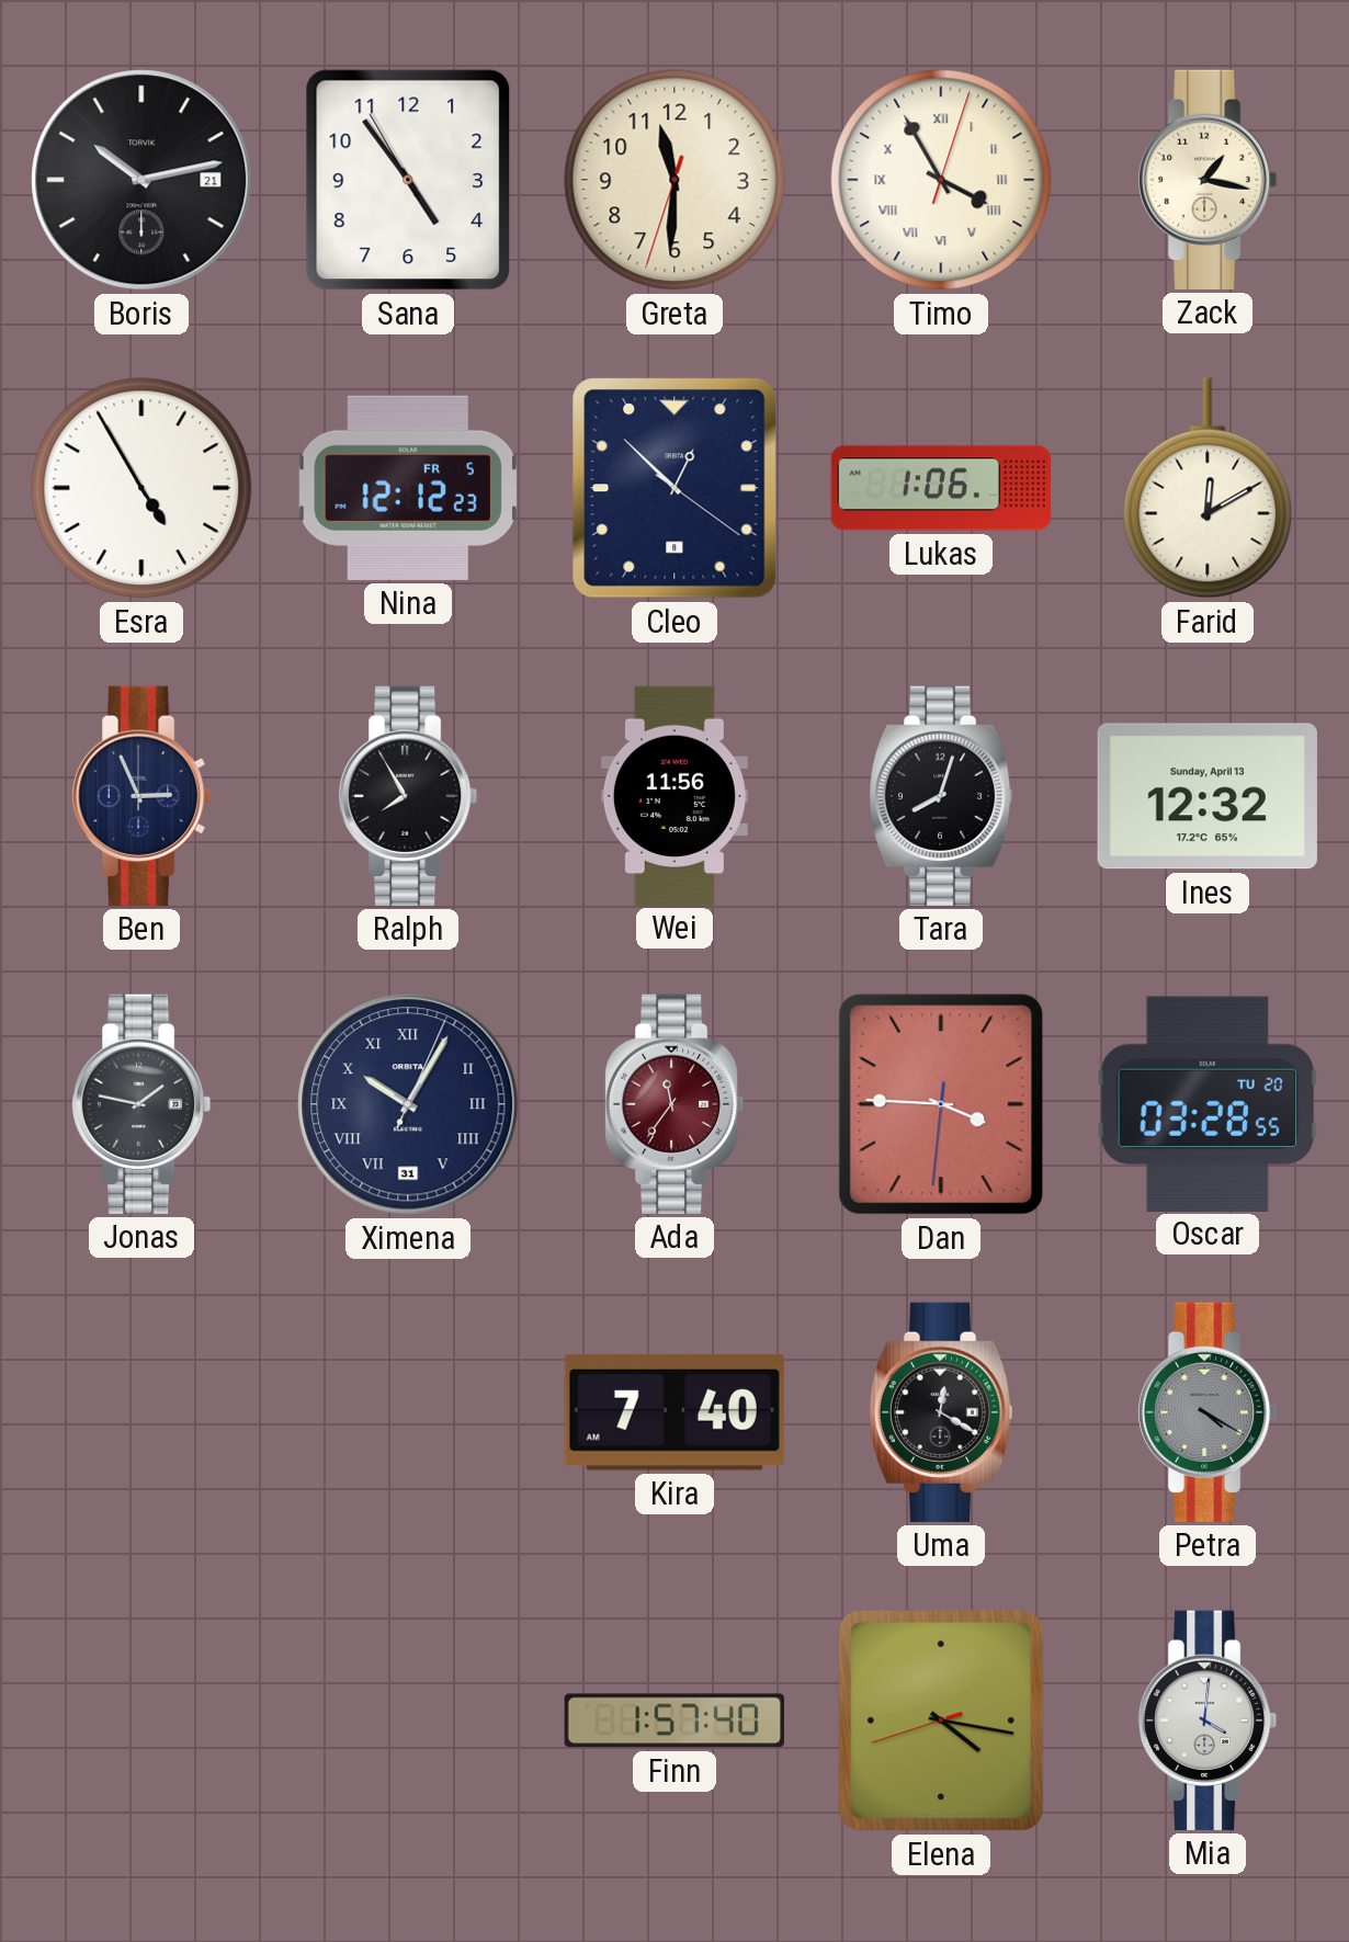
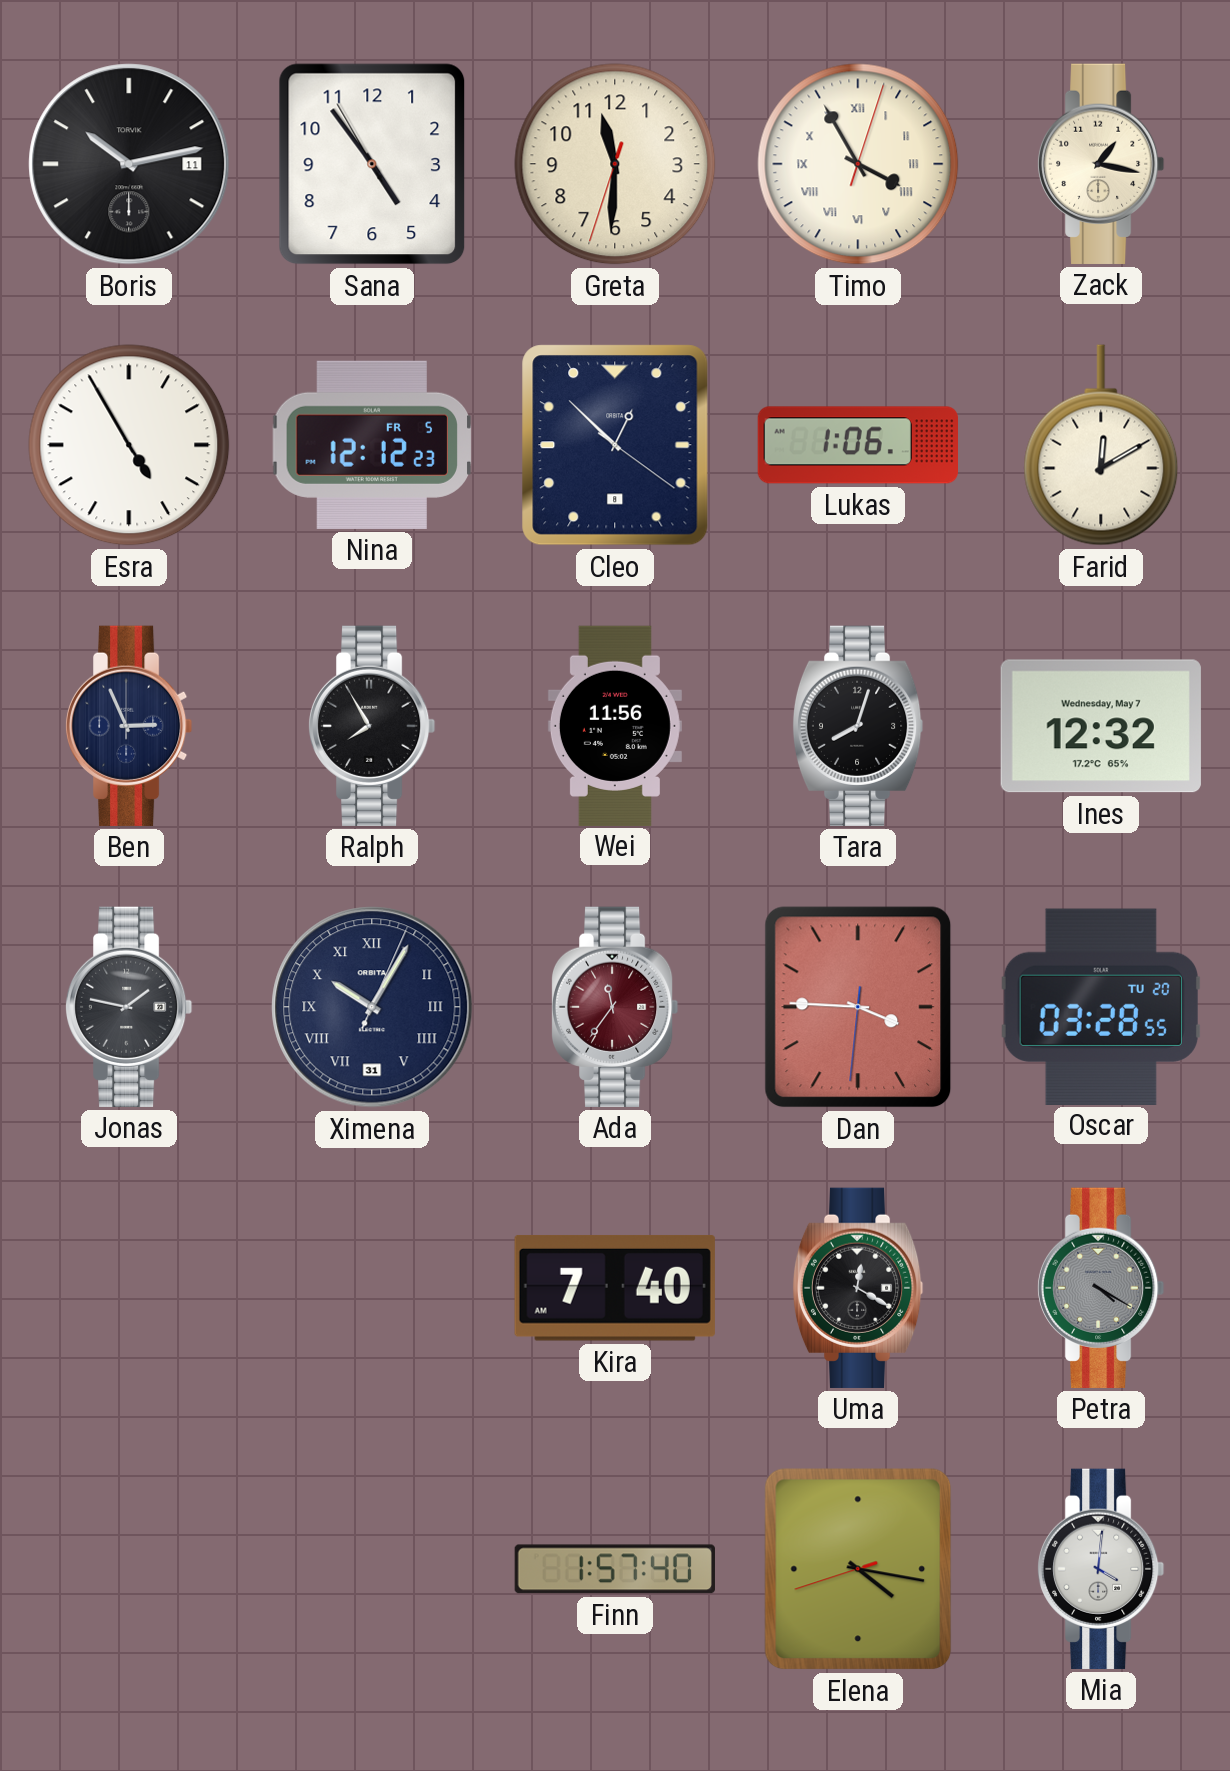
Boris date: 21 -> 11 (129, 164)
Ines date: Sunday, April 13 -> Wednesday, May 7 (1101, 726)
